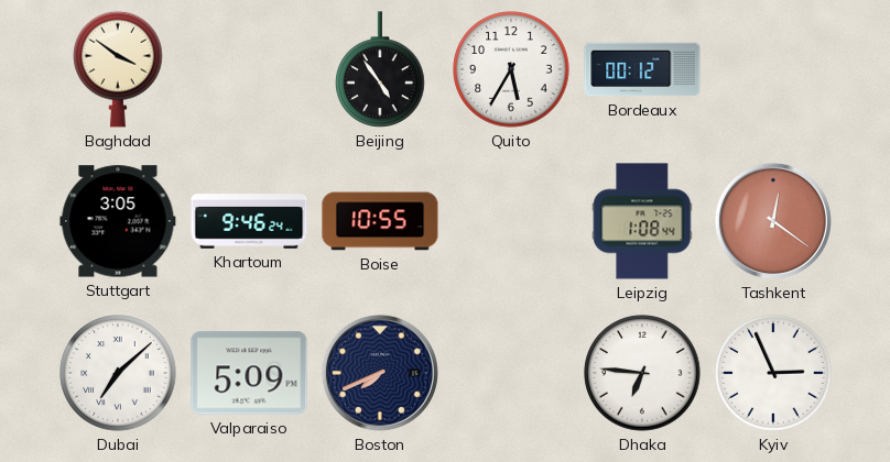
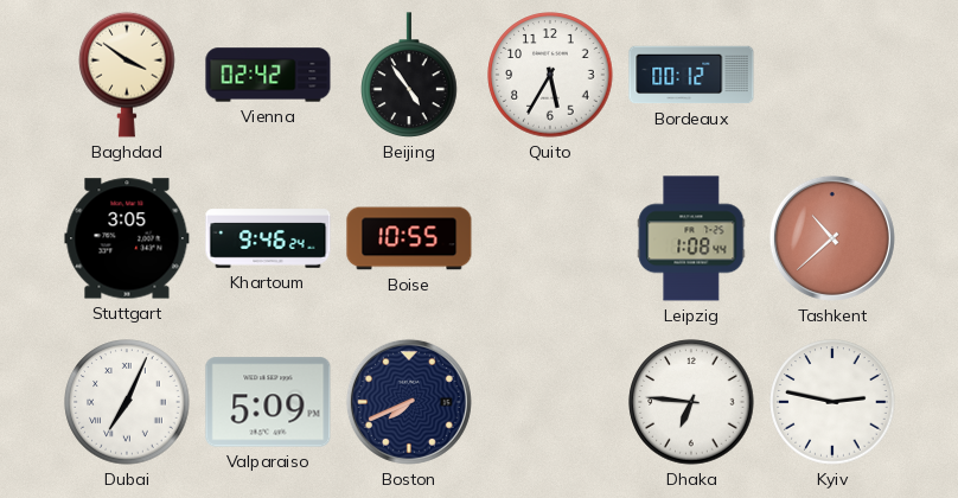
Vienna: none -> 02:42 (268, 75)
Tashkent: 12:21 -> 10:38 (832, 238)
Dubai: 7:08 -> 7:04 (127, 402)
Kyiv: 2:56 -> 2:47 (832, 402)
